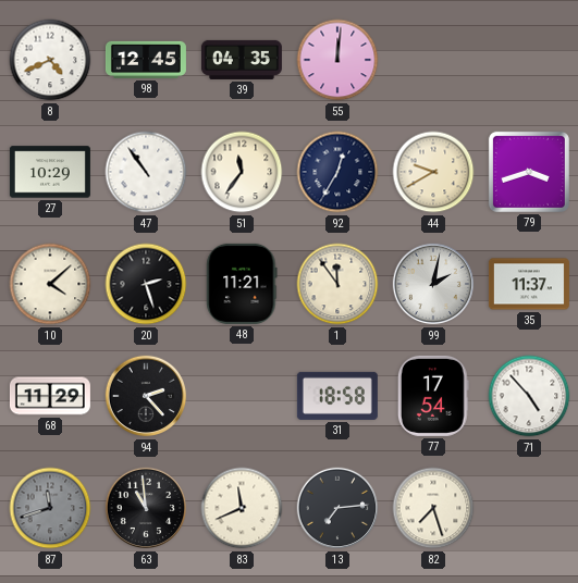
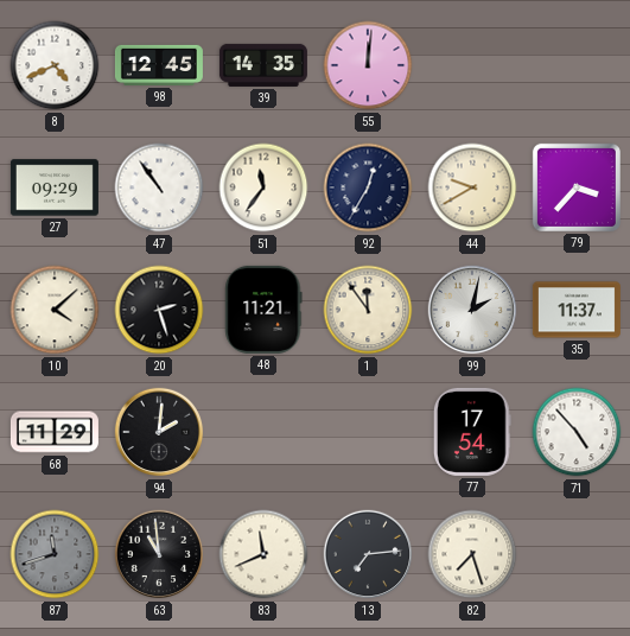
39: 04:35 -> 14:35 (263, 65)
27: 10:29 -> 09:29 (55, 187)
79: 3:42 -> 3:37 (577, 187)
94: 2:23 -> 2:01 (159, 432)
31: 18:58 -> none (337, 396)
